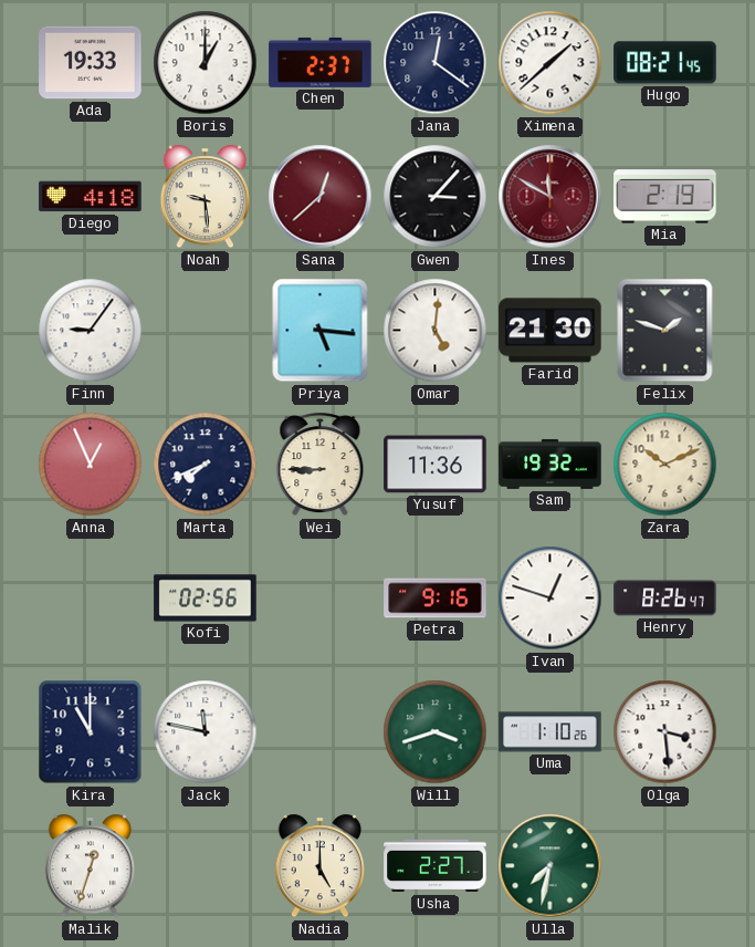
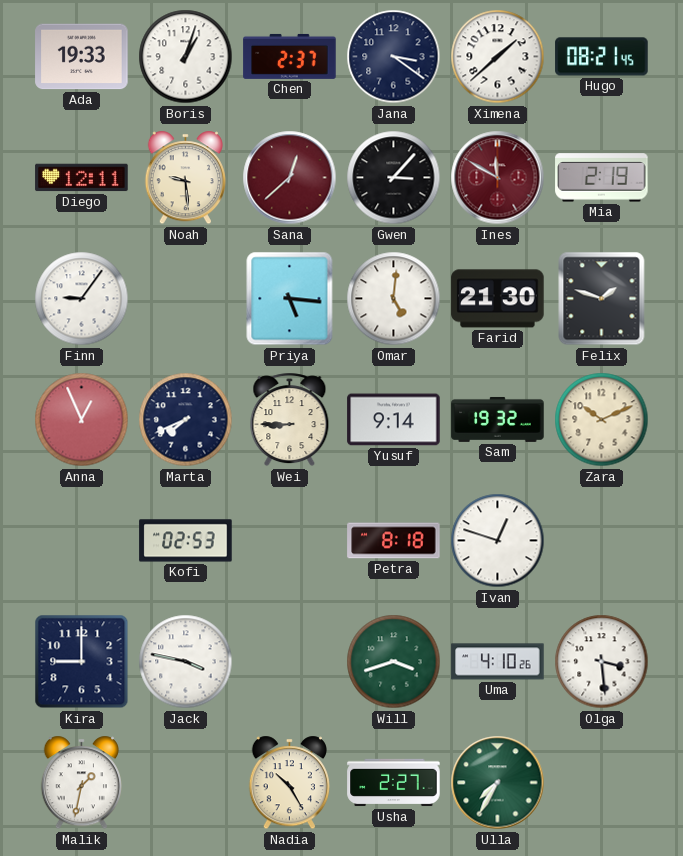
Boris: 1:00 -> 1:03 (186, 57)
Jana: 12:21 -> 3:21 (394, 57)
Diego: 4:18 -> 12:11 (82, 178)
Yusuf: 11:36 -> 9:14 (394, 420)
Kofi: 02:56 -> 02:53 (186, 541)
Petra: 9:16 -> 8:18 (394, 541)
Henry: 8:26 -> none (665, 599)
Kira: 11:00 -> 9:00 (82, 662)
Jack: 11:47 -> 3:47 (186, 662)
Uma: 1:10 -> 4:10 (498, 662)
Malik: 12:33 -> 1:32 (81, 783)
Nadia: 5:00 -> 10:25 (289, 783)
Ulla: 7:32 -> 7:35 (498, 783)
